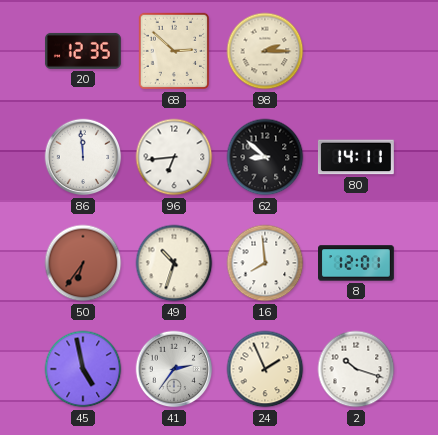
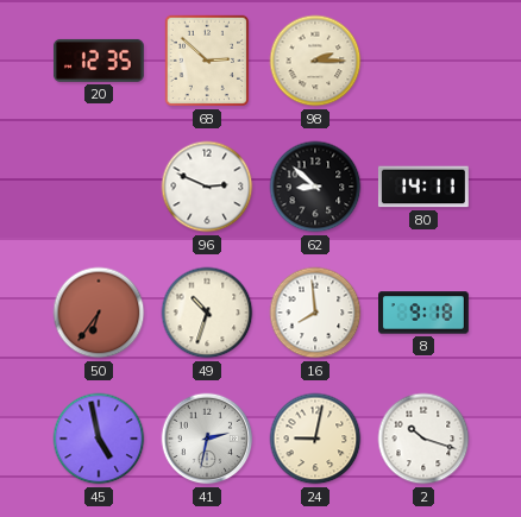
86: 11:59 -> none (83, 157)
96: 6:44 -> 2:49 (207, 187)
8: 12:01 -> 9:18 (425, 313)
41: 2:36 -> 2:32 (207, 439)
24: 1:56 -> 9:02 (315, 439)
